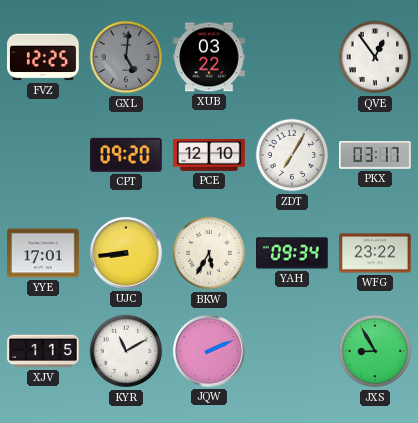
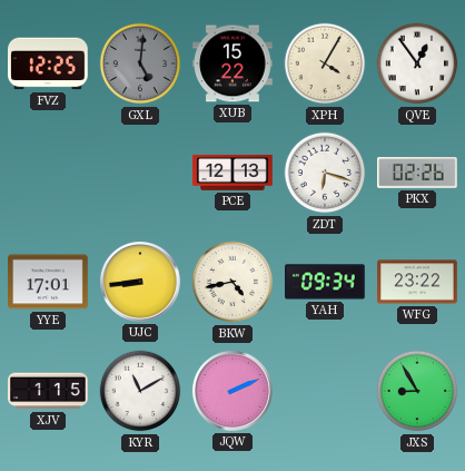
XUB: 03:22 -> 15:22 (234, 63)
XPH: none -> 4:05 (325, 63)
CPT: 09:20 -> none (126, 155)
PCE: 12:10 -> 12:13 (233, 173)
ZDT: 7:05 -> 6:18 (325, 173)
PKX: 03:17 -> 02:26 (418, 174)
BKW: 5:35 -> 4:43 (233, 282)
